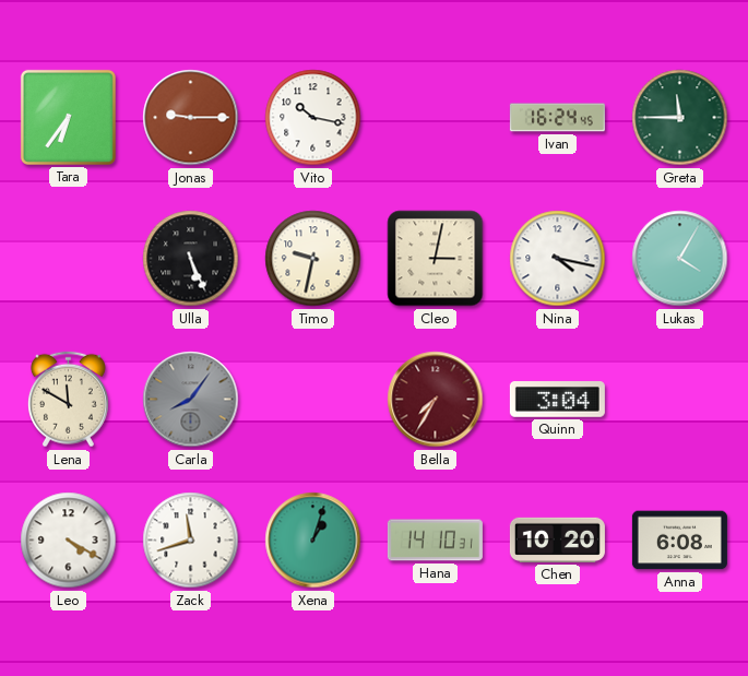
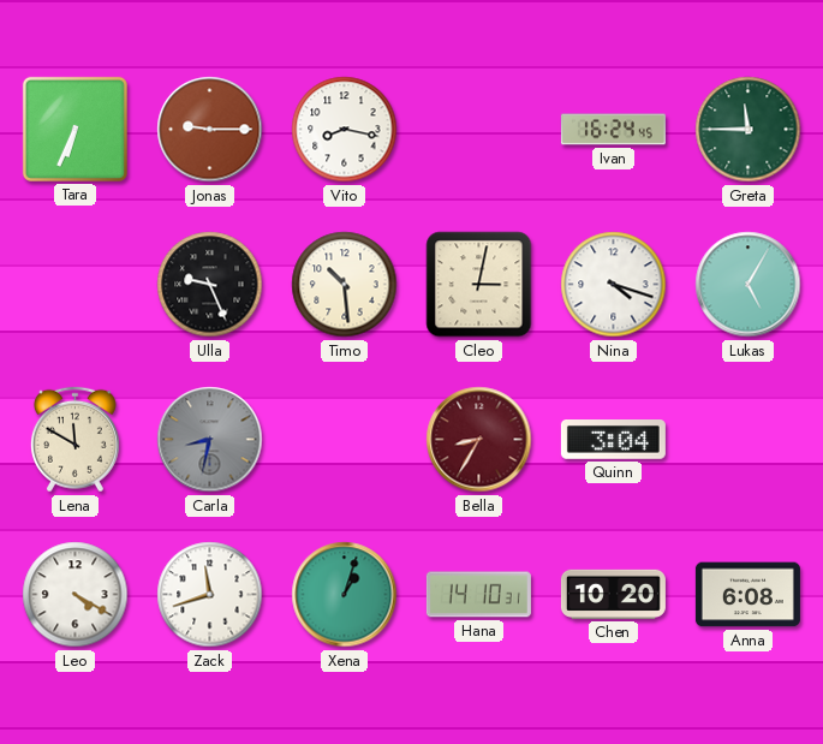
Tara: 6:36 -> 6:34 (74, 129)
Vito: 10:17 -> 8:17 (345, 130)
Ulla: 5:26 -> 9:26 (210, 285)
Timo: 9:32 -> 10:29 (345, 285)
Nina: 4:17 -> 4:18 (614, 285)
Lukas: 4:05 -> 5:05 (749, 285)
Carla: 8:06 -> 8:32 (210, 440)
Bella: 7:35 -> 8:35 (479, 440)
